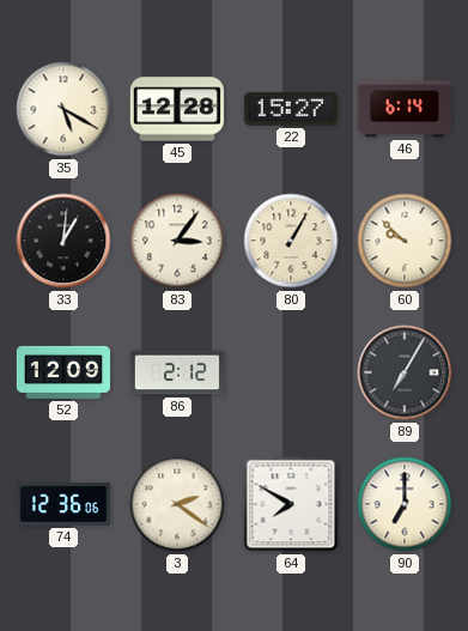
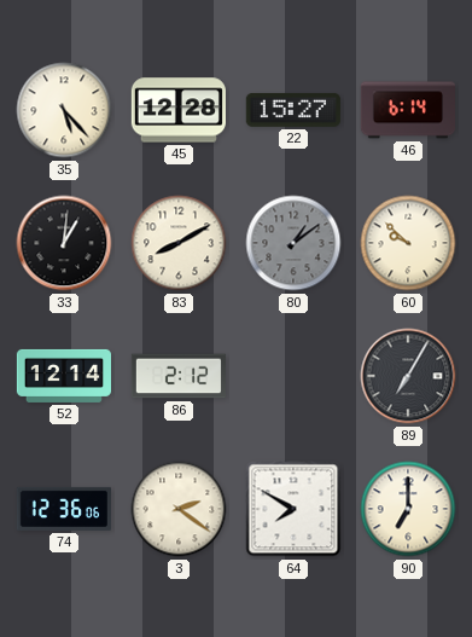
35: 5:20 -> 5:23 (64, 110)
83: 3:06 -> 8:10 (179, 243)
80: 1:05 -> 1:09 (293, 243)
80 dial: cream -> grey (293, 243)
52: 12:09 -> 12:14 (63, 376)
